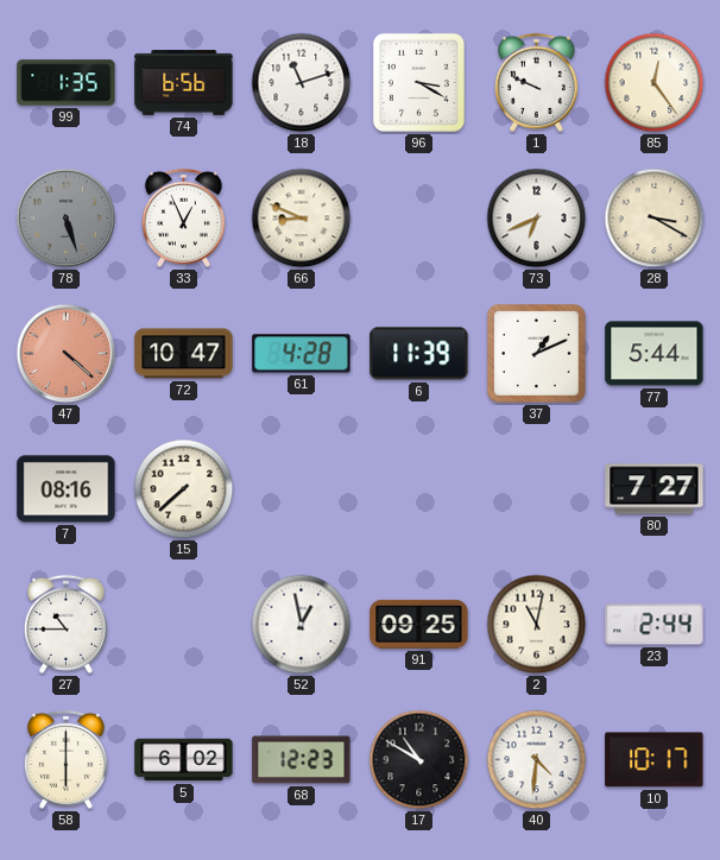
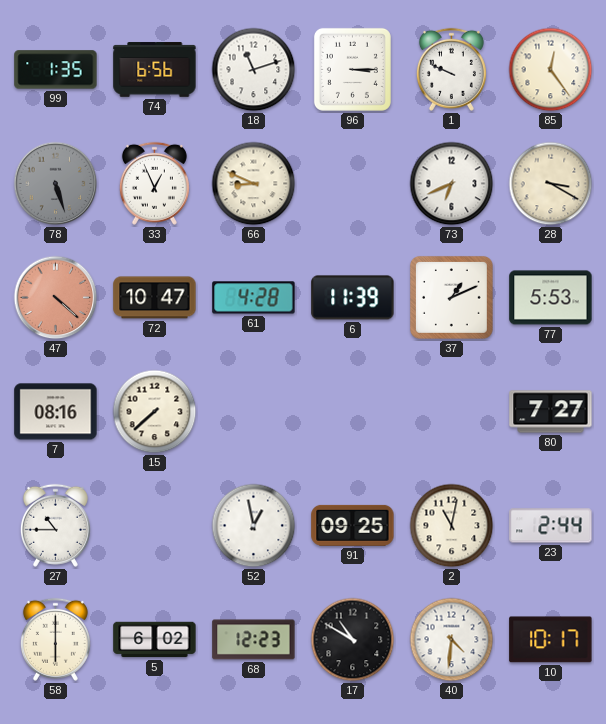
96: 3:20 -> 3:15 (352, 69)
77: 5:44 -> 5:53 (551, 298)
